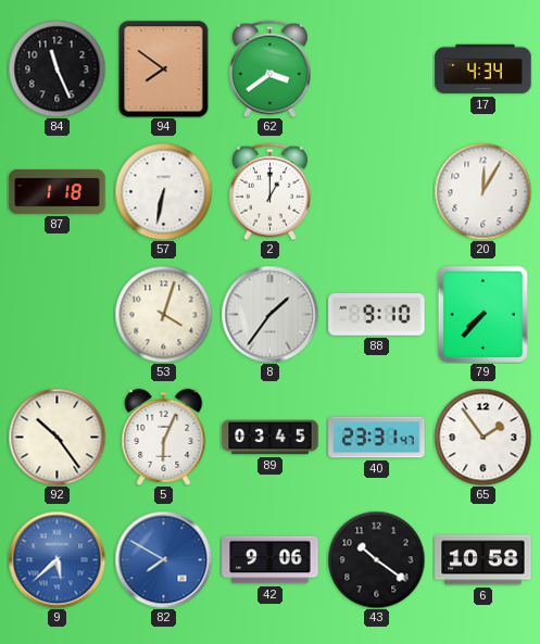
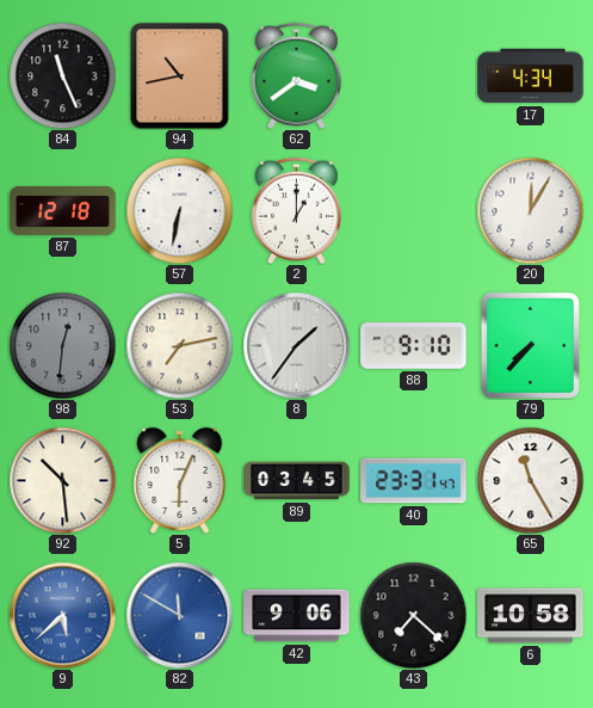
94: 7:51 -> 10:43 (180, 75)
87: 1:18 -> 12:18 (63, 210)
98: none -> 12:31 (62, 345)
53: 4:03 -> 7:13 (179, 345)
92: 10:24 -> 10:29 (62, 480)
65: 1:54 -> 11:25 (530, 480)
82: 7:50 -> 11:50 (179, 615)
43: 10:21 -> 7:22 (413, 615)
